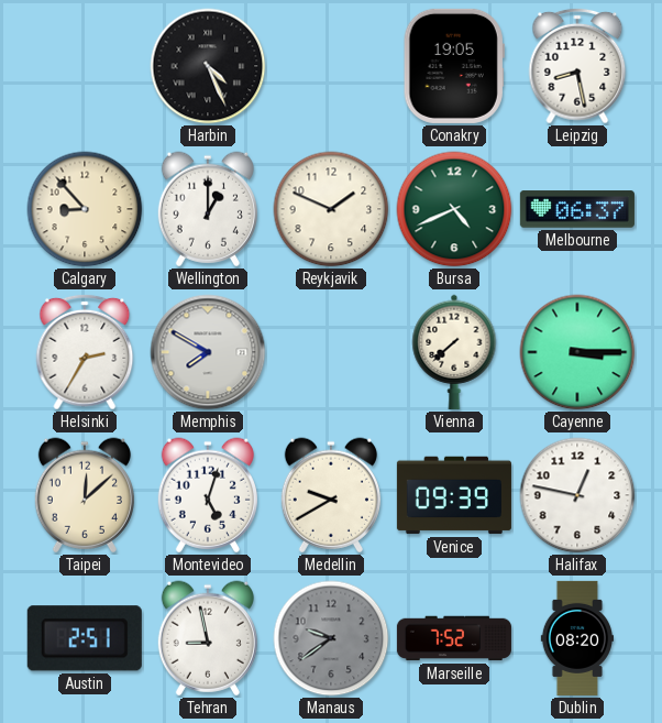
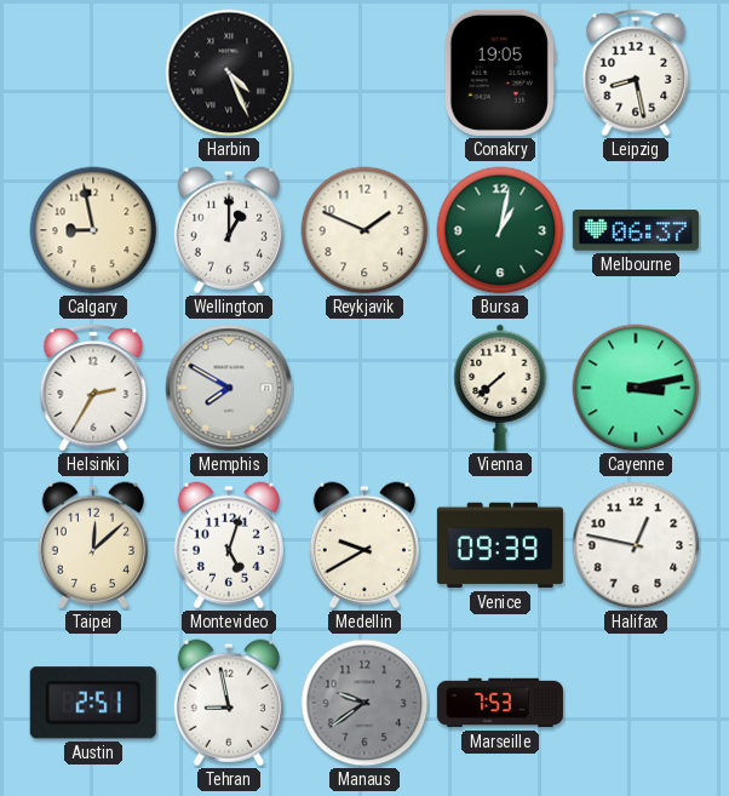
Calgary: 8:53 -> 8:58 (93, 230)
Bursa: 4:41 -> 1:02 (500, 230)
Cayenne: 3:15 -> 3:13 (636, 388)
Marseille: 7:52 -> 7:53 (500, 703)
Dublin: 08:20 -> none (576, 638)
